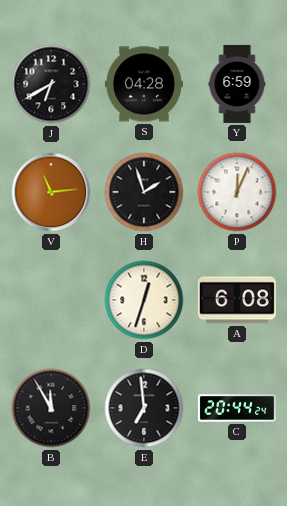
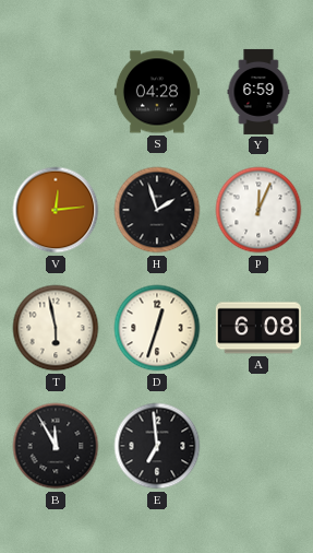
J: 6:40 -> none (51, 84)
V: 11:14 -> 12:14 (56, 210)
T: none -> 5:58 (56, 328)
C: 20:44 -> none (237, 408)
